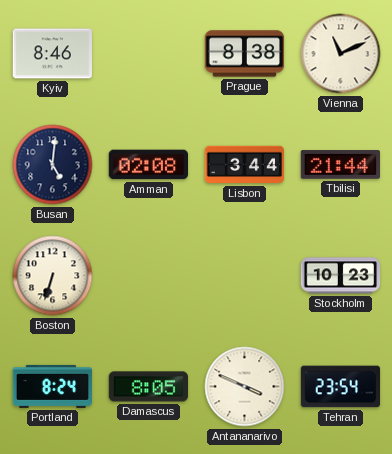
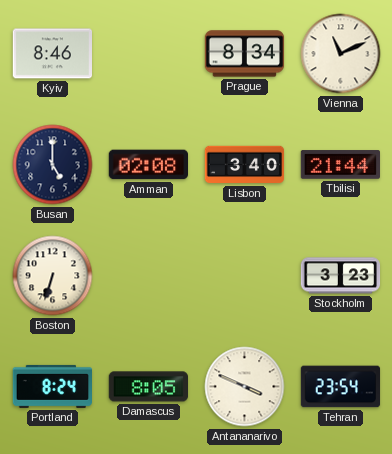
Prague: 8:38 -> 8:34 (245, 54)
Busan: 5:01 -> 5:00 (53, 165)
Lisbon: 3:44 -> 3:40 (245, 165)
Stockholm: 10:23 -> 3:23 (341, 276)
